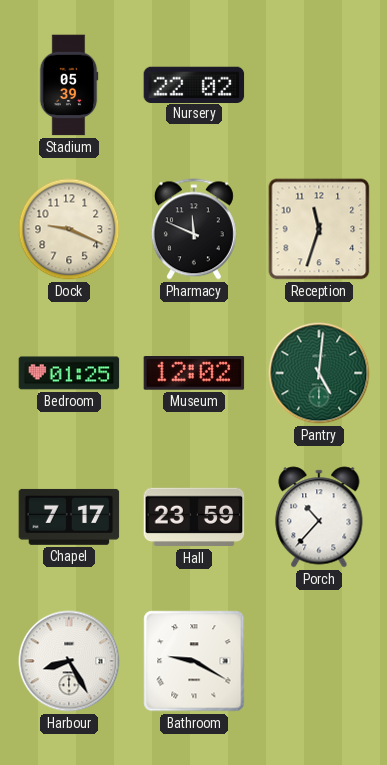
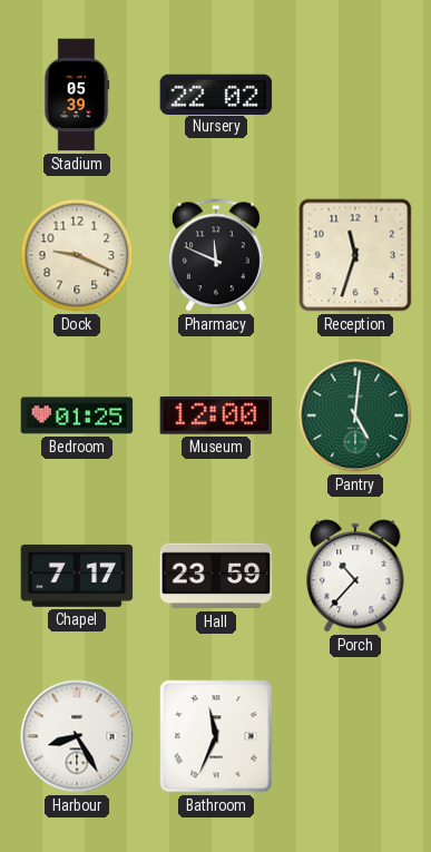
Museum: 12:02 -> 12:00 (216, 415)
Bathroom: 9:20 -> 11:34 (216, 736)
